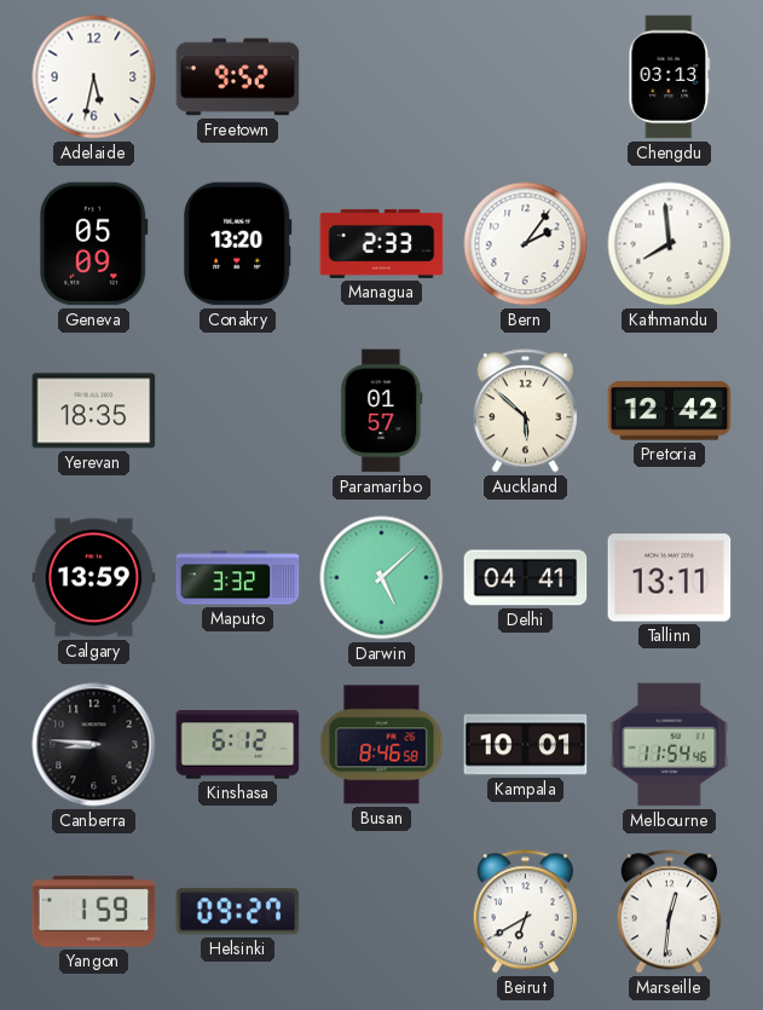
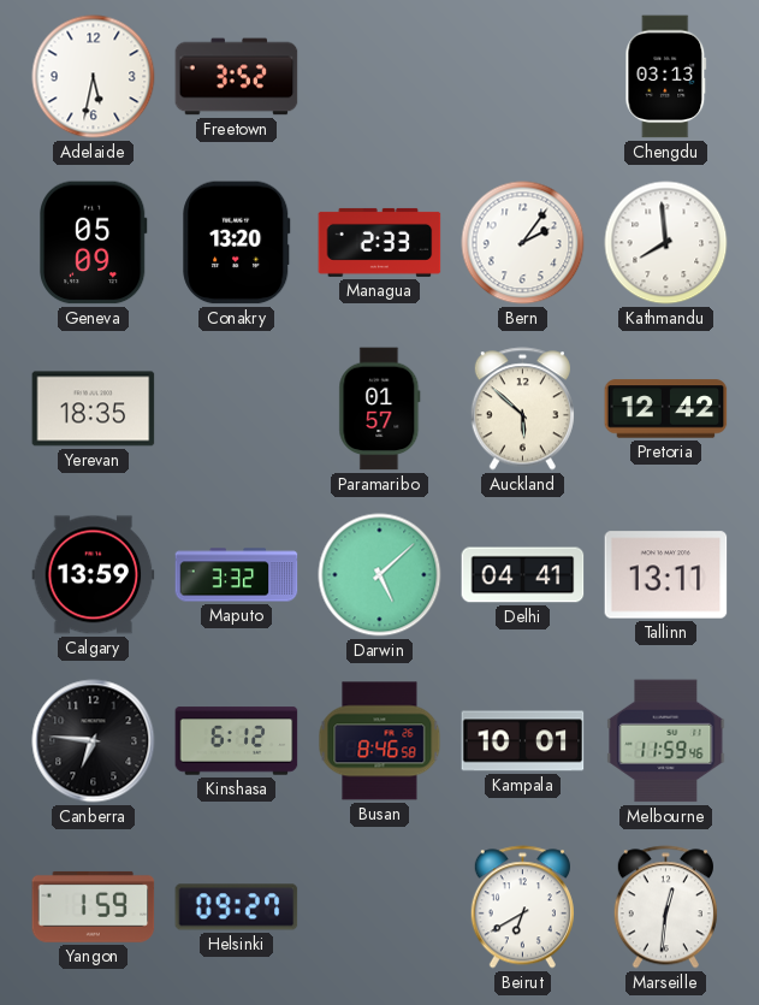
Freetown: 9:52 -> 3:52 (237, 77)
Canberra: 8:46 -> 6:46 (94, 741)
Melbourne: 11:54 -> 11:59 (666, 741)
